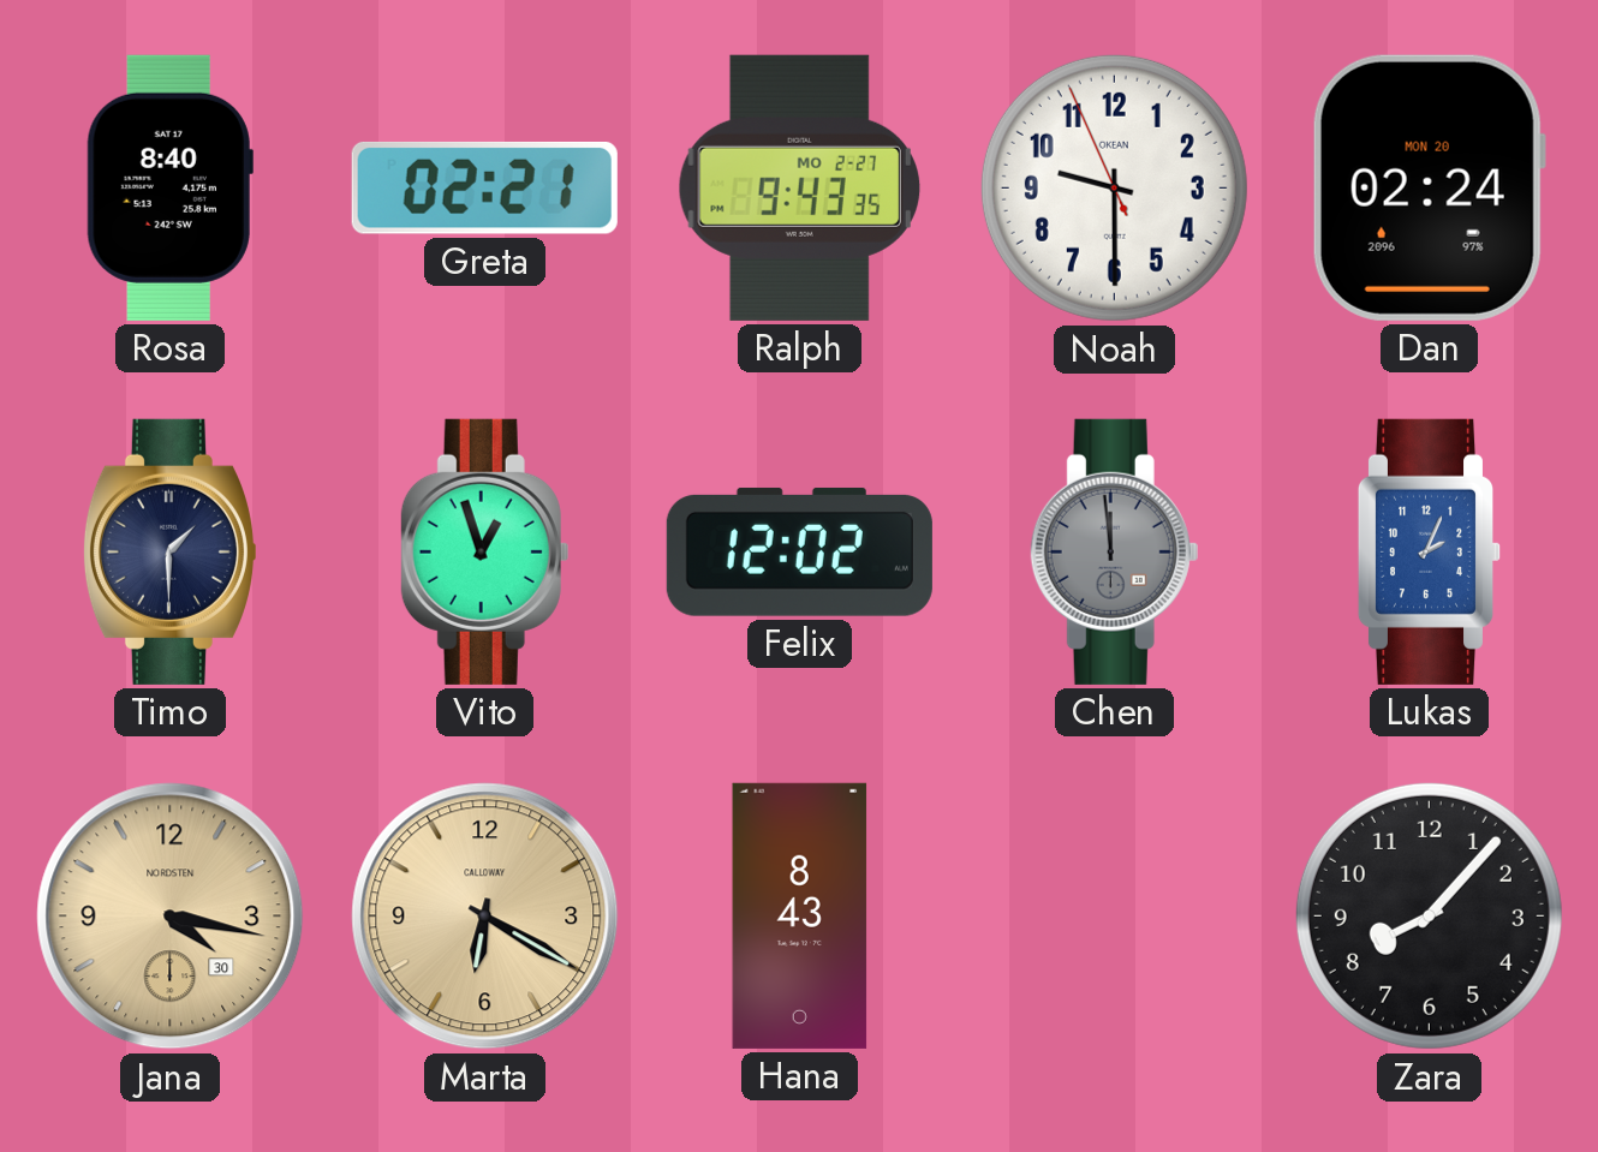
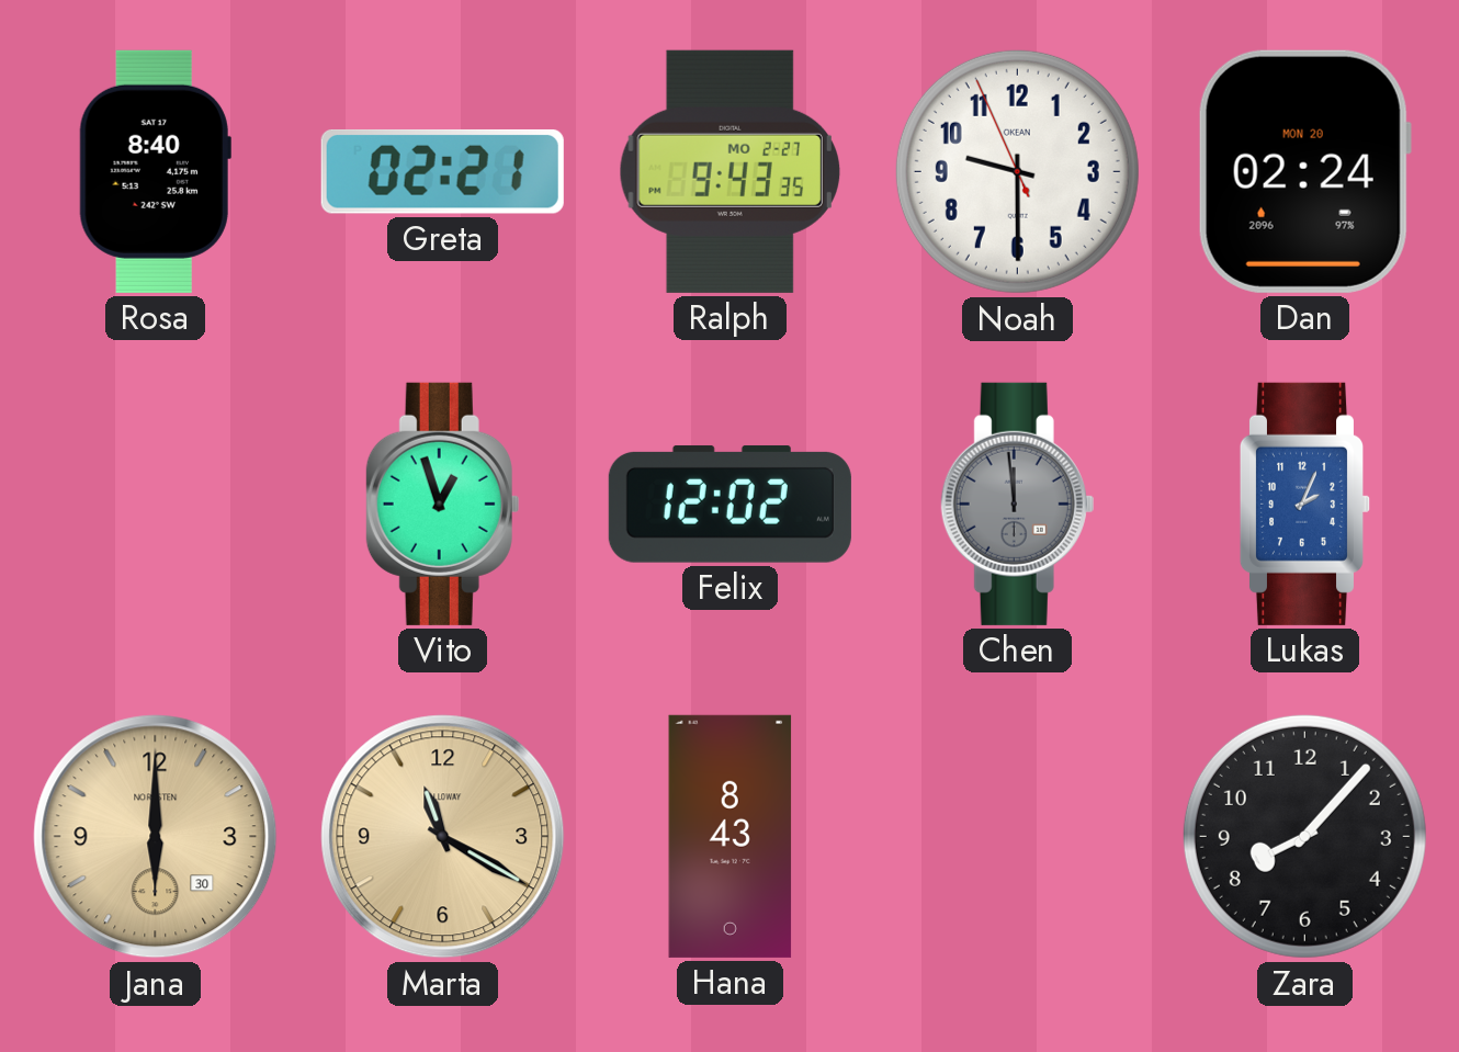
Timo: 1:30 -> none (169, 551)
Jana: 4:17 -> 6:00 (156, 837)
Marta: 6:20 -> 11:20 (443, 837)
